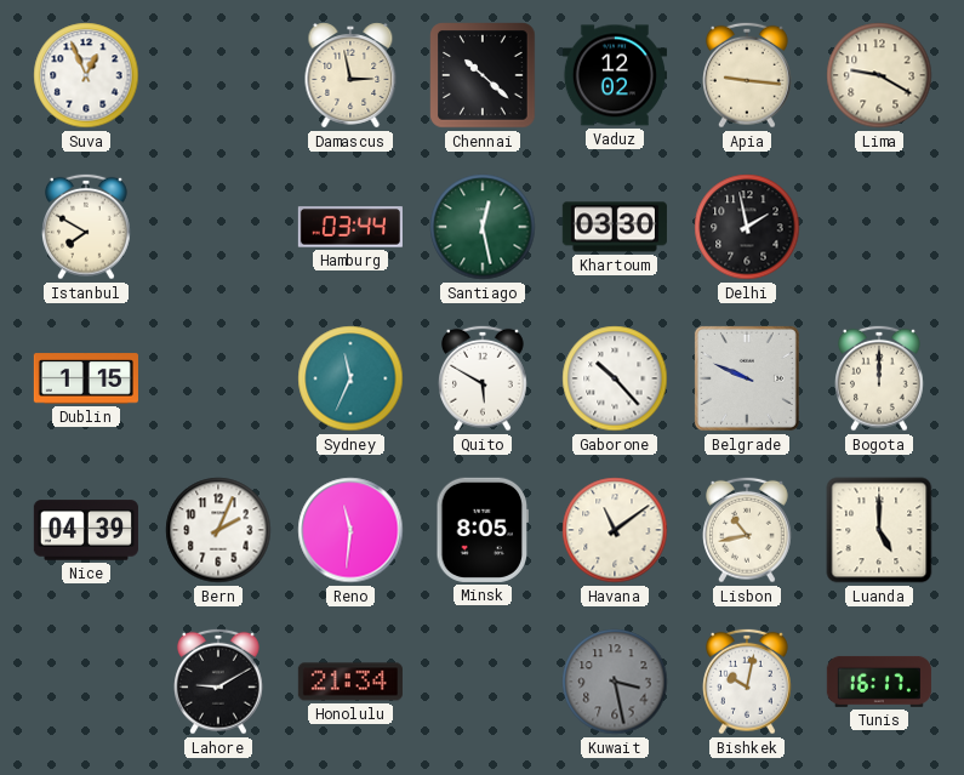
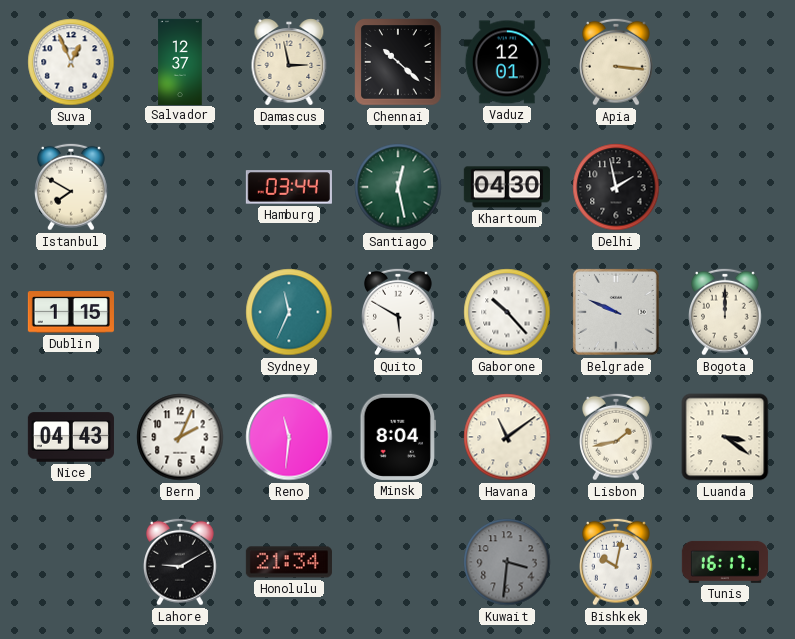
Salvador: none -> 12:37 (180, 61)
Vaduz: 12:02 -> 12:01 (507, 62)
Apia: 9:16 -> 3:16 (617, 62)
Lima: 9:20 -> none (879, 75)
Khartoum: 03:30 -> 04:30 (507, 187)
Nice: 04:39 -> 04:43 (71, 437)
Minsk: 8:05 -> 8:04 (397, 437)
Lisbon: 10:43 -> 1:43 (617, 437)
Luanda: 5:00 -> 3:21 (725, 437)
Kuwait: 3:28 -> 3:31 (507, 562)
